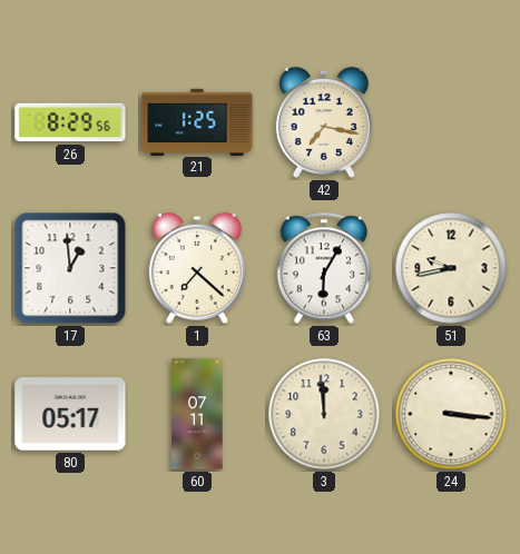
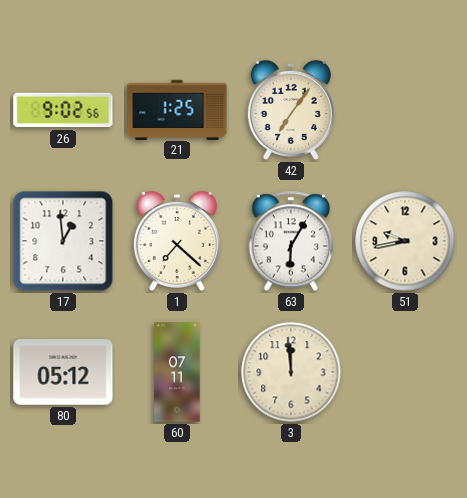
26: 8:29 -> 9:02 (63, 110)
42: 7:17 -> 7:06 (291, 110)
80: 05:17 -> 05:12 (63, 372)
24: 3:16 -> none (451, 414)
